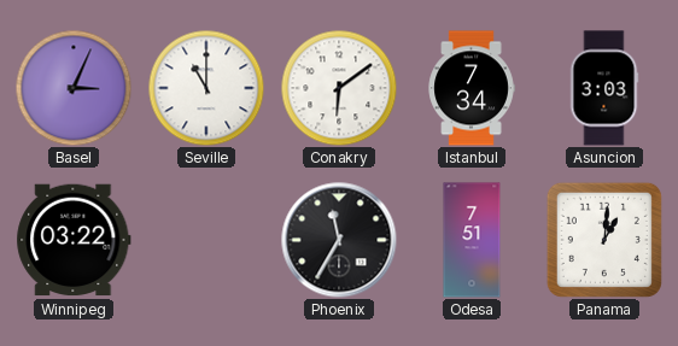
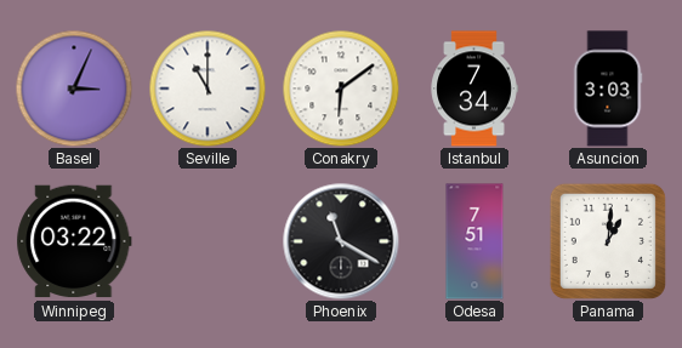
Phoenix: 11:35 -> 11:20 (341, 241)
